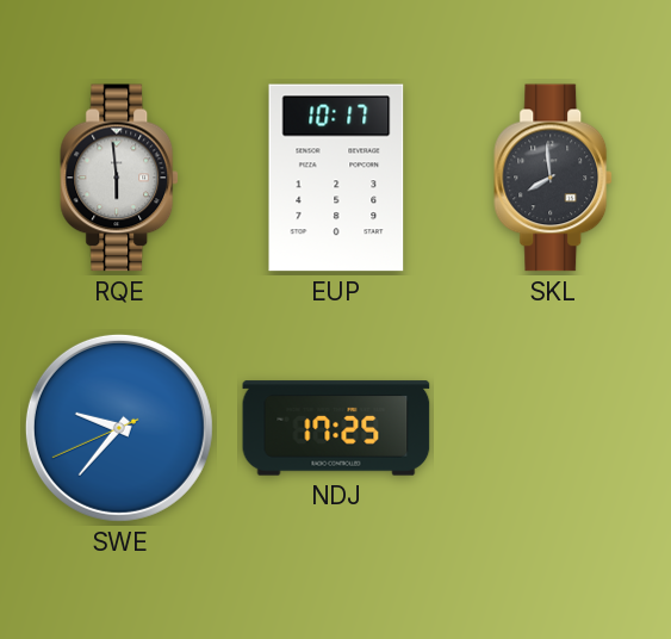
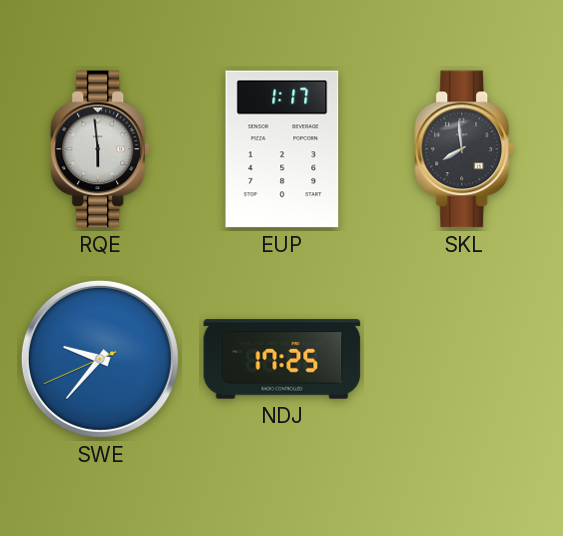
EUP: 10:17 -> 1:17 (282, 149)
